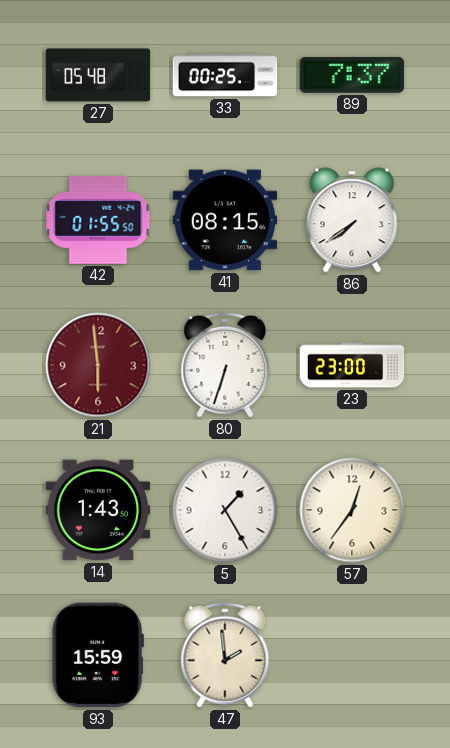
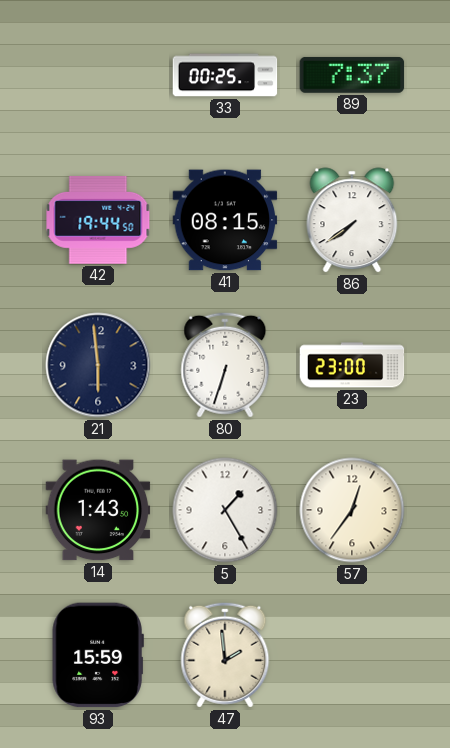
27: 05:48 -> none (98, 75)
42: 01:55 -> 19:44 (98, 220)
21 dial: burgundy -> navy (98, 365)
